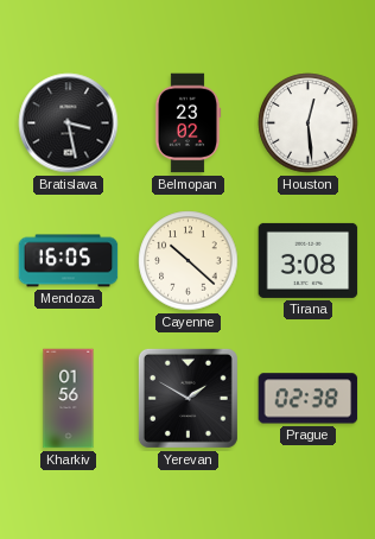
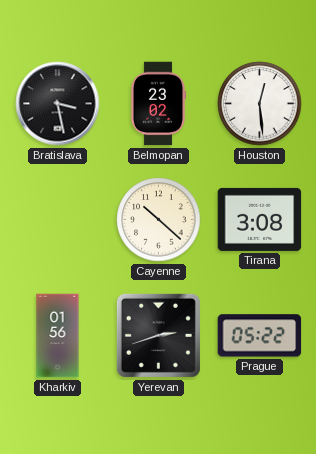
Mendoza: 16:05 -> none (69, 261)
Yerevan: 1:50 -> 2:42 (158, 335)
Prague: 02:38 -> 05:22 (260, 336)
